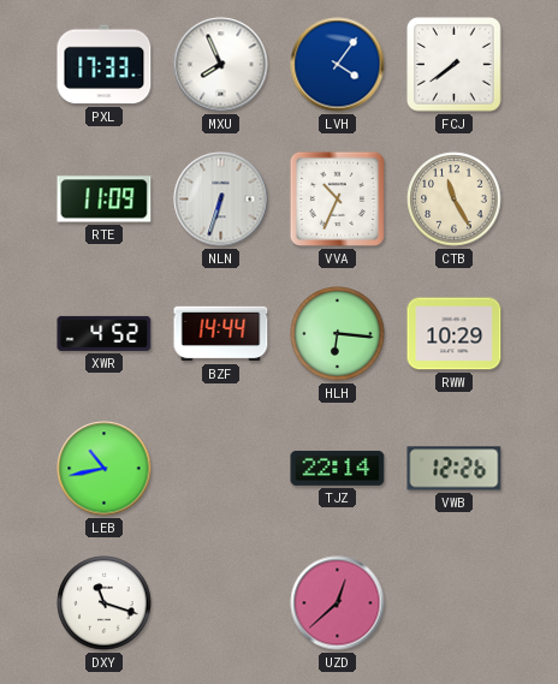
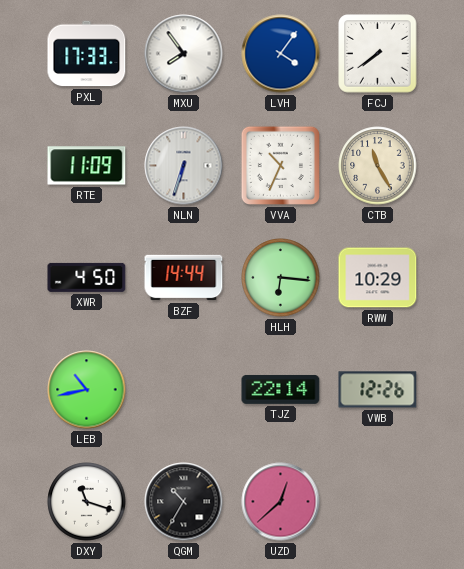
MXU: 7:56 -> 7:54 (184, 54)
XWR: 4:52 -> 4:50 (87, 277)
QGM: none -> 10:35 (184, 502)
